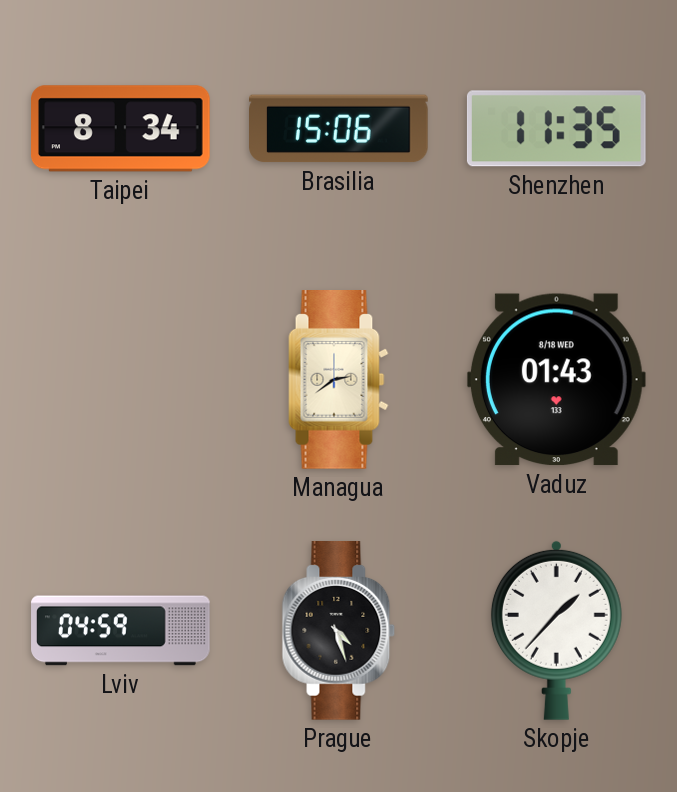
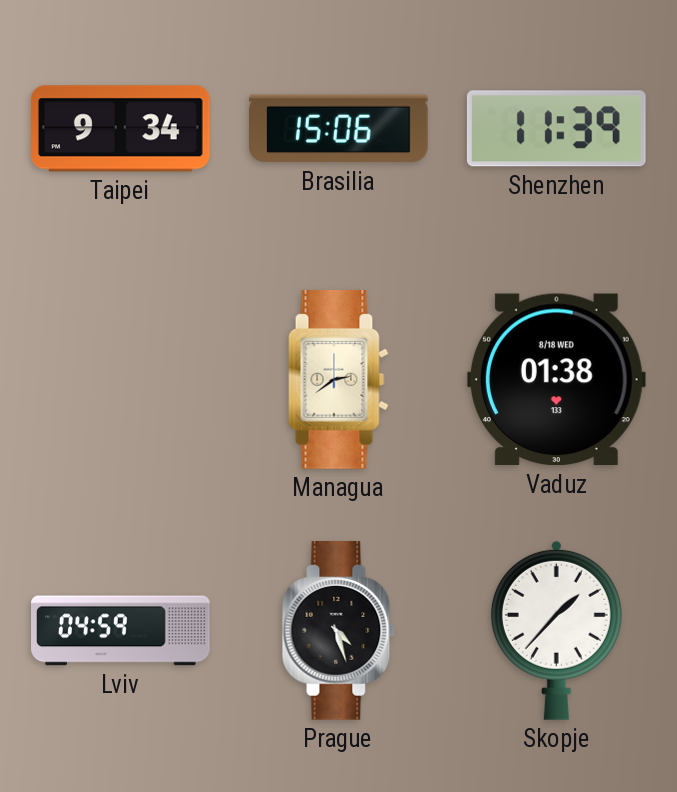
Taipei: 8:34 -> 9:34 (121, 129)
Shenzhen: 11:35 -> 11:39 (556, 129)
Vaduz: 01:43 -> 01:38 (556, 380)
